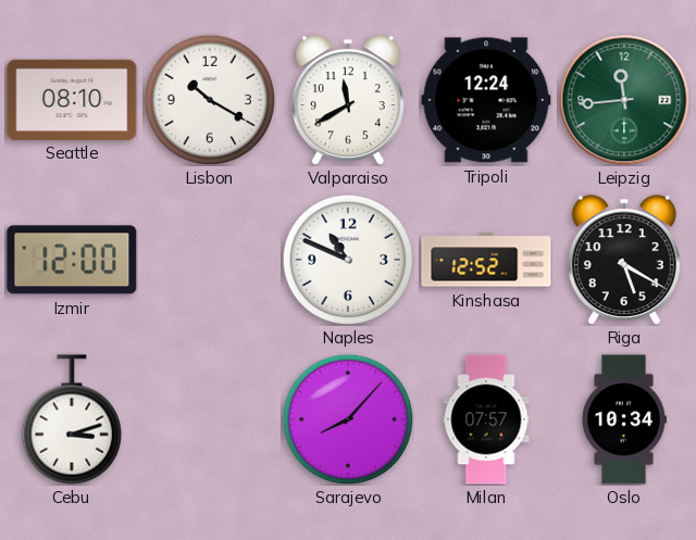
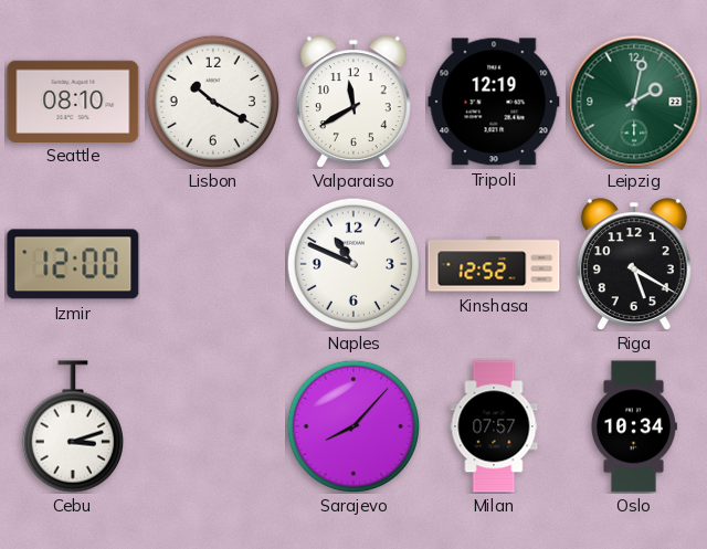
Tripoli: 12:24 -> 12:19 (494, 102)
Leipzig: 11:44 -> 2:02 (634, 102)
